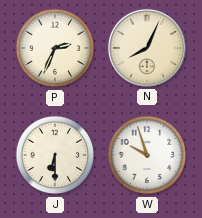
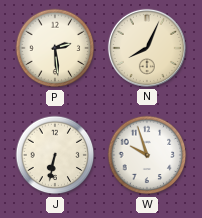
P: 2:34 -> 2:29 (55, 48)
J: 6:30 -> 6:32 (55, 155)
